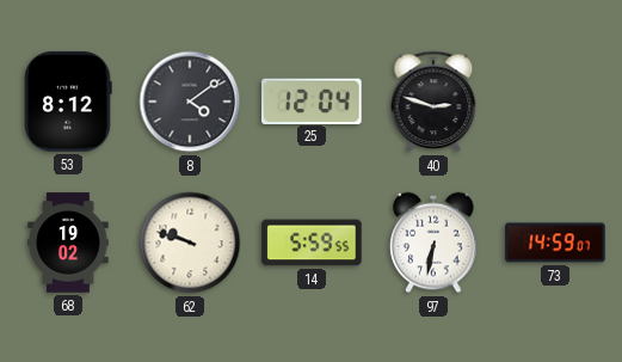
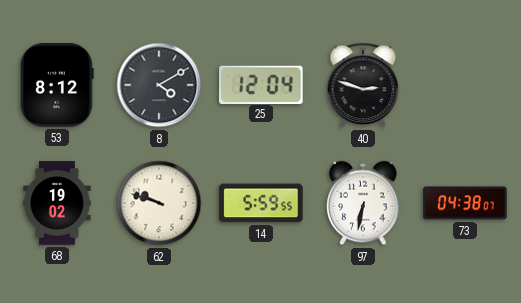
8: 4:09 -> 4:10 (159, 85)
73: 14:59 -> 04:38 (465, 203)
